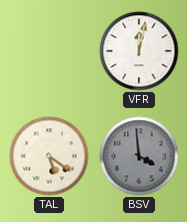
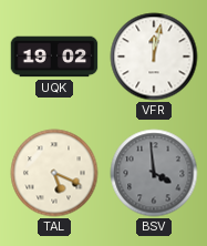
UQK: none -> 19:02 (54, 57)
TAL: 5:21 -> 5:19 (54, 173)
